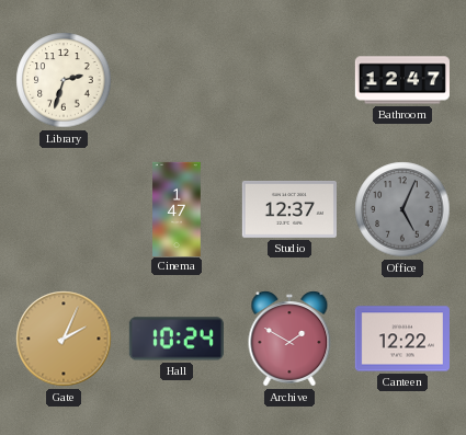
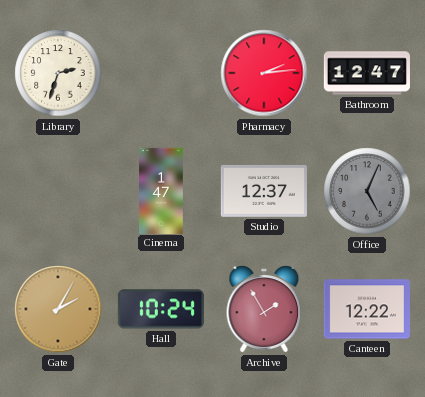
Pharmacy: none -> 2:14 (264, 73)
Gate: 2:04 -> 2:05 (58, 309)
Archive: 1:50 -> 1:55 (264, 309)
